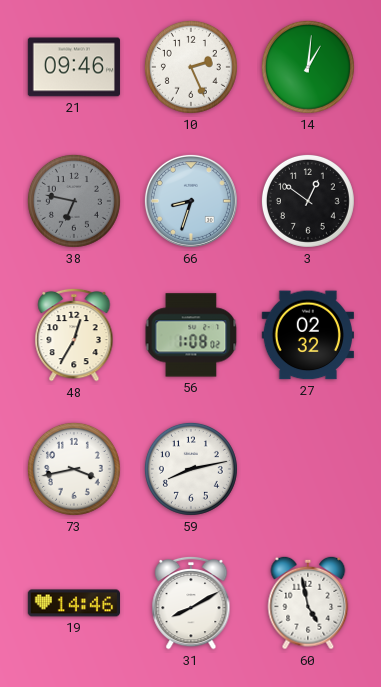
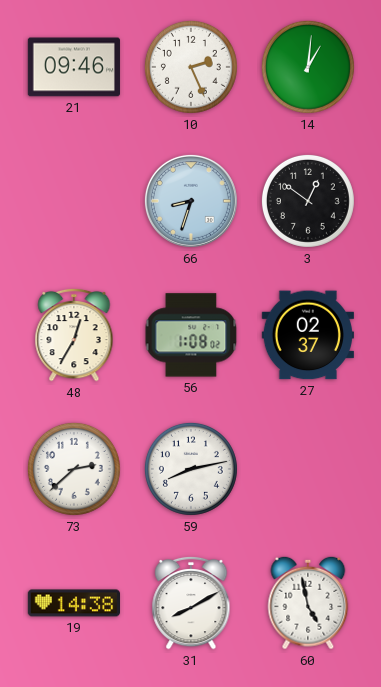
38: 6:47 -> none (74, 201)
27: 02:32 -> 02:37 (308, 335)
73: 3:43 -> 2:38 (74, 469)
19: 14:46 -> 14:38 (73, 603)
